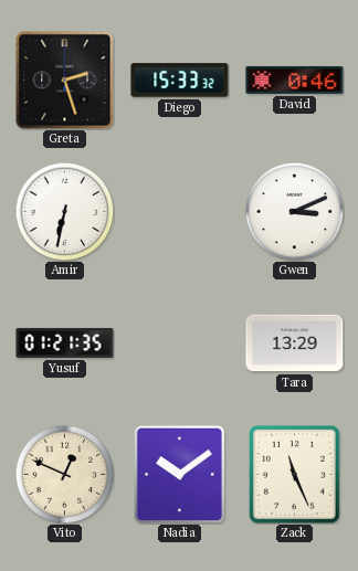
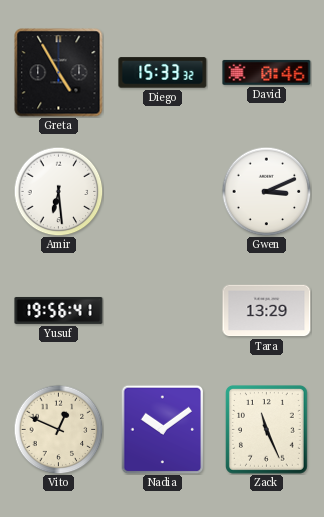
Greta: 2:27 -> 4:55 (59, 73)
Amir: 6:32 -> 6:29 (58, 191)
Yusuf: 01:21 -> 19:56 (59, 310)
